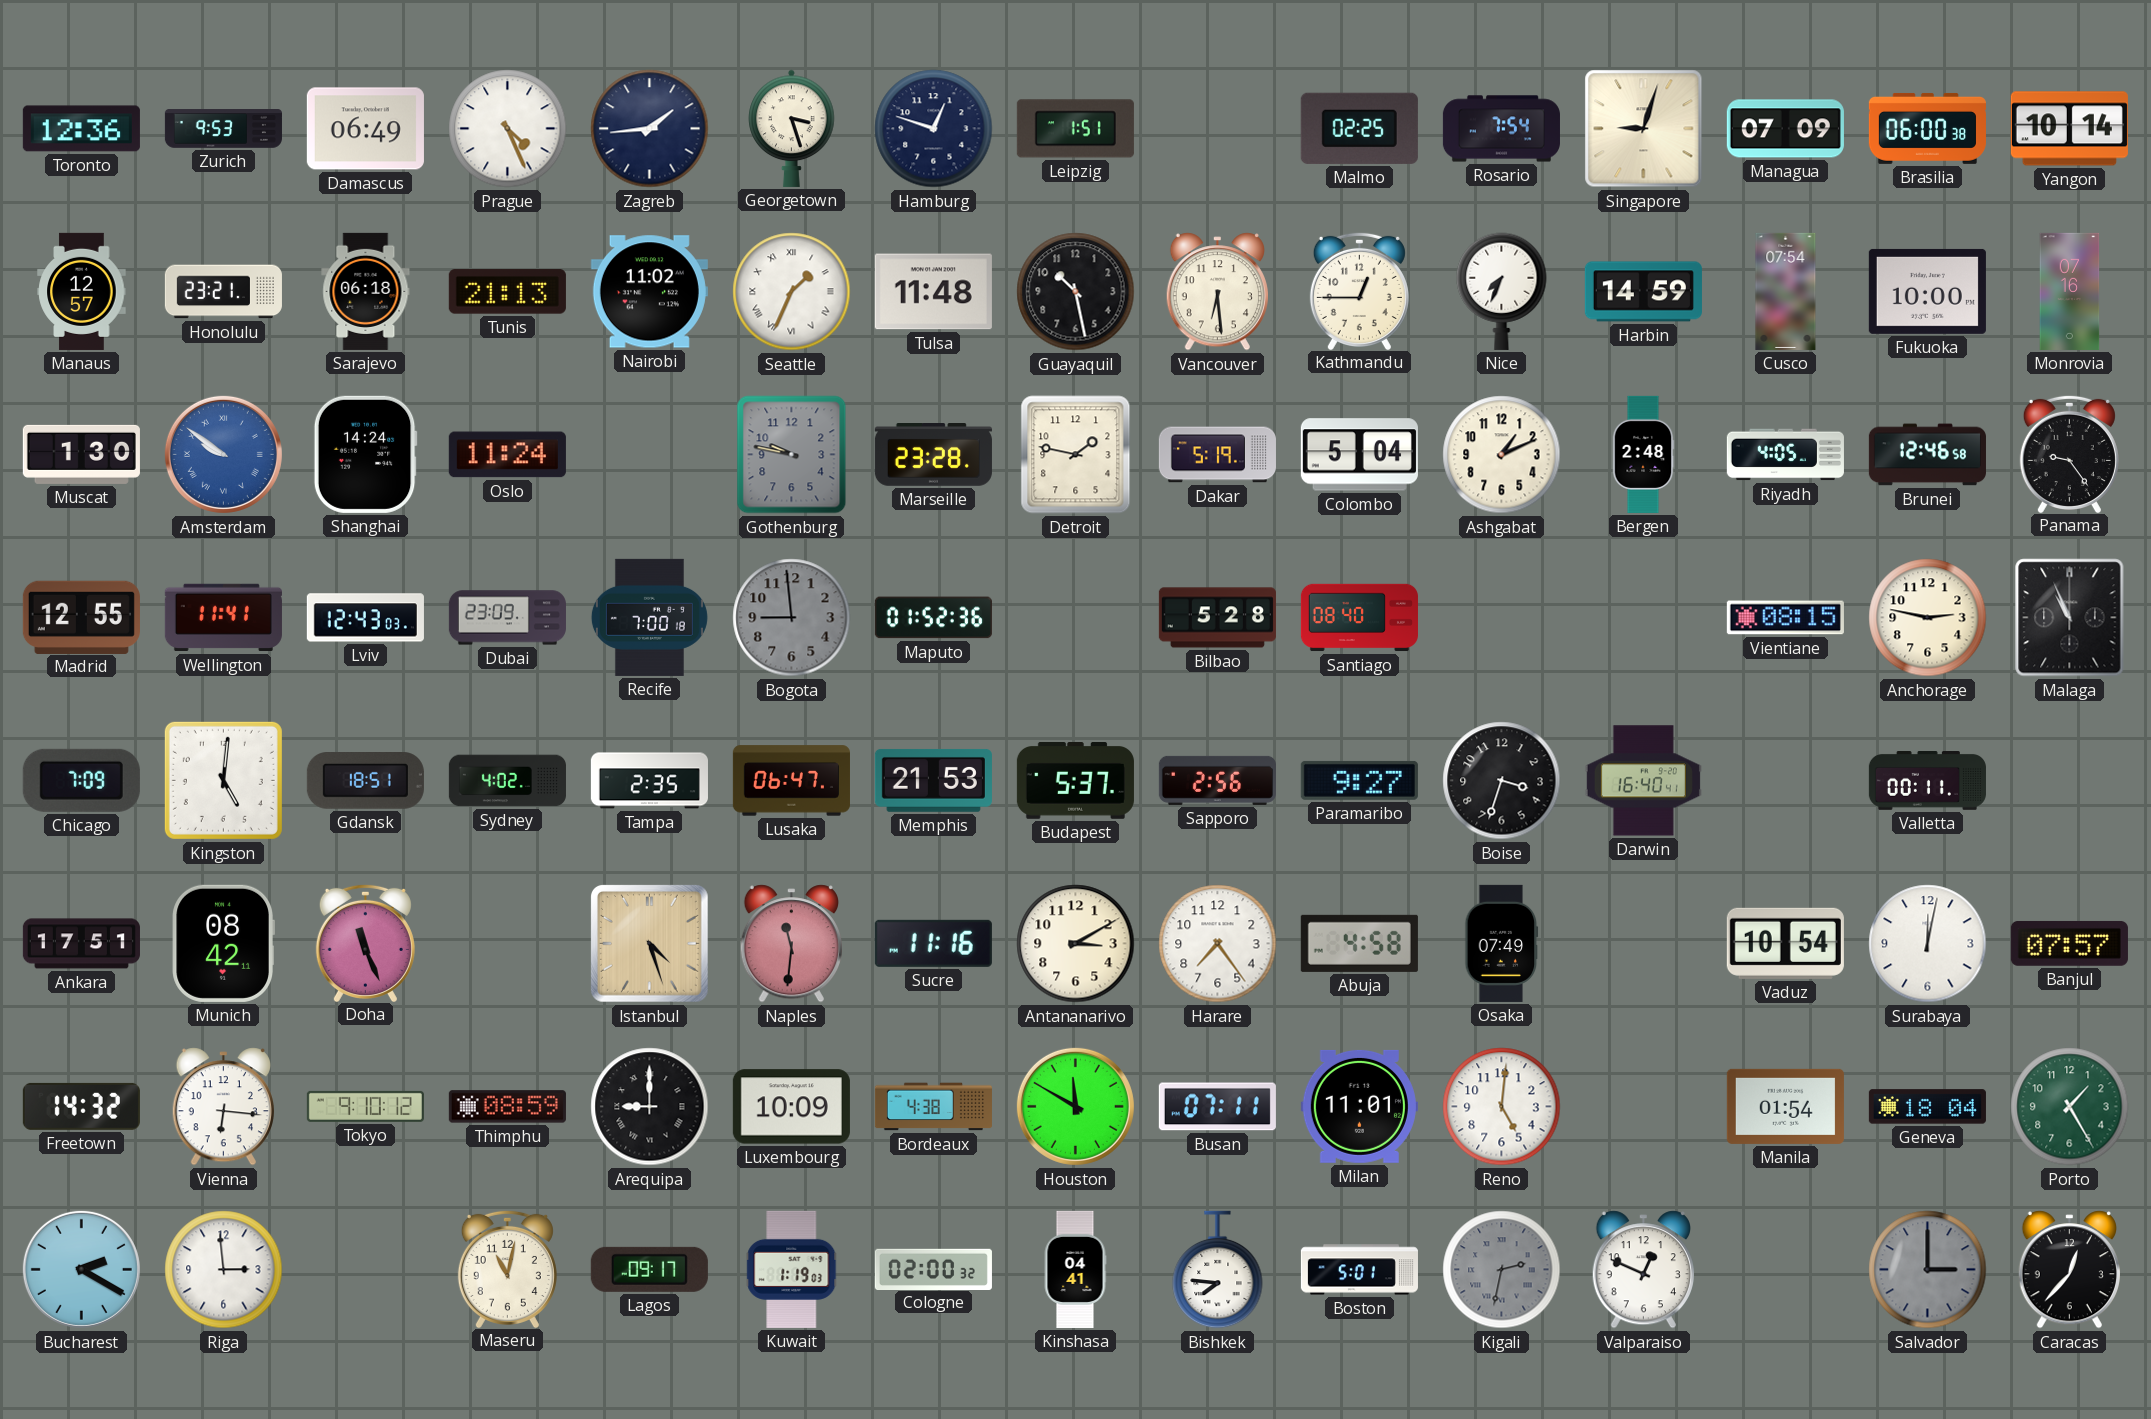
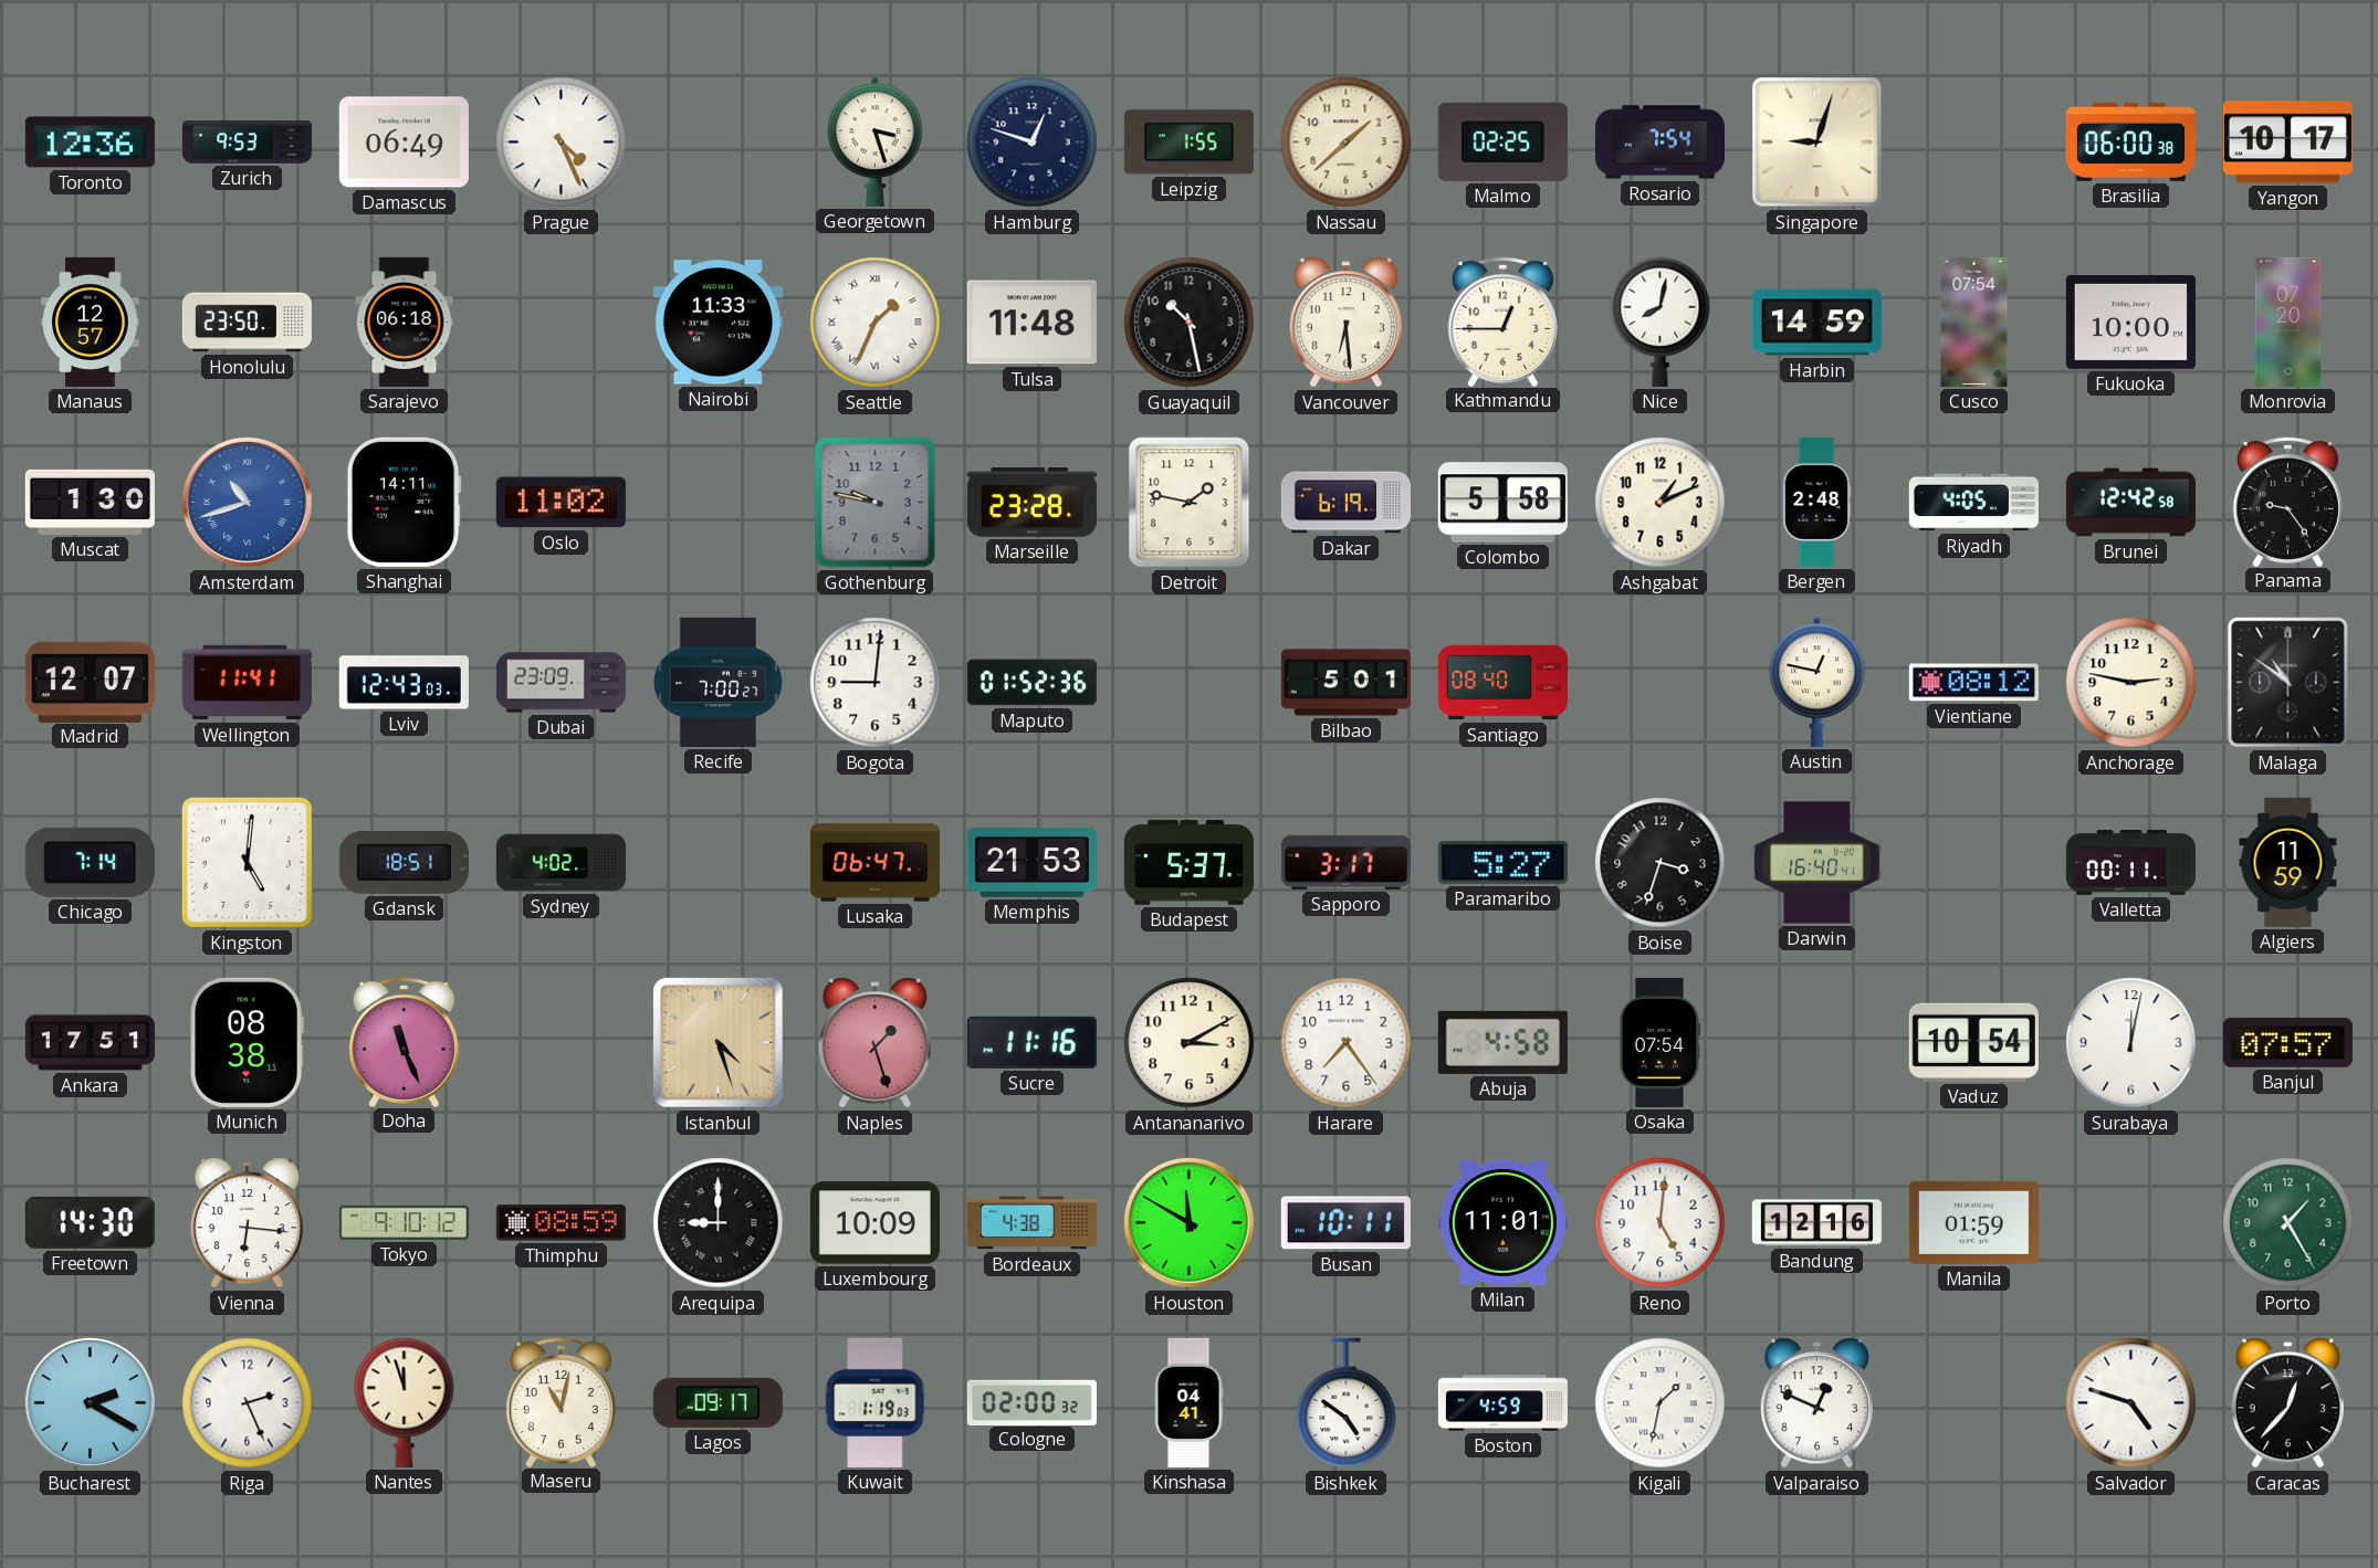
Zagreb: 1:44 -> none (650, 129)
Leipzig: 1:51 -> 1:55 (1188, 143)
Nassau: none -> 1:38 (1347, 143)
Managua: 07:09 -> none (1785, 129)
Yangon: 10:14 -> 10:17 (2287, 143)
Honolulu: 23:21 -> 23:50 (247, 323)
Tunis: 21:13 -> none (507, 292)
Nairobi: 11:02 -> 11:33 (717, 323)
Nice: 7:34 -> 8:02 (1661, 322)
Monrovia: 07:16 -> 07:20 (2288, 322)
Amsterdam: 9:51 -> 10:42 (247, 502)
Shanghai: 14:24 -> 14:11 (404, 502)
Oslo: 11:24 -> 11:02 (561, 503)
Dakar: 5:19 -> 6:19 (1345, 503)
Colombo: 5:04 -> 5:58 (1502, 503)
Brunei: 12:46 -> 12:42 (2130, 503)
Madrid: 12:55 -> 12:07 (90, 682)
Recife: 7:00:18 -> 7:00:27 (717, 682)
Bogota: 8:59 -> 9:01 (876, 683)
Bogota dial: grey -> white (876, 683)
Bilbao: 5:28 -> 5:01 (1345, 683)
Austin: none -> 12:47 (1817, 682)
Vientiane: 08:15 -> 08:12 (1973, 683)
Malaga: 10:56 -> 10:51 (2288, 683)
Chicago: 7:09 -> 7:14 (90, 862)
Tampa: 2:35 -> none (649, 781)
Sapporo: 2:56 -> 3:17 (1345, 862)
Paramaribo: 9:27 -> 5:27 (1502, 862)
Algiers: none -> 11:59 (2288, 862)
Munich: 08:42 -> 08:38 (247, 1042)
Naples: 11:31 -> 1:27 (874, 1043)
Osaka: 07:49 -> 07:54 (1661, 1042)
Freetown: 14:32 -> 14:30 (90, 1222)
Busan: 07:11 -> 10:11 (1345, 1223)
Bandung: none -> 12:16 (1816, 1223)
Manila: 01:54 -> 01:59 (1973, 1222)
Geneva: 18:04 -> none (1927, 1107)
Riga: 2:59 -> 2:26 (248, 1403)
Nantes: none -> 11:57 (405, 1402)
Bishkek: 7:46 -> 4:51 (1347, 1403)
Boston: 5:01 -> 4:59 (1502, 1403)
Kigali: 2:32 -> 1:32 (1661, 1403)
Kigali dial: grey -> white (1661, 1403)
Salvador: 3:00 -> 4:48 (2131, 1403)
Salvador dial: grey -> white (2131, 1403)
